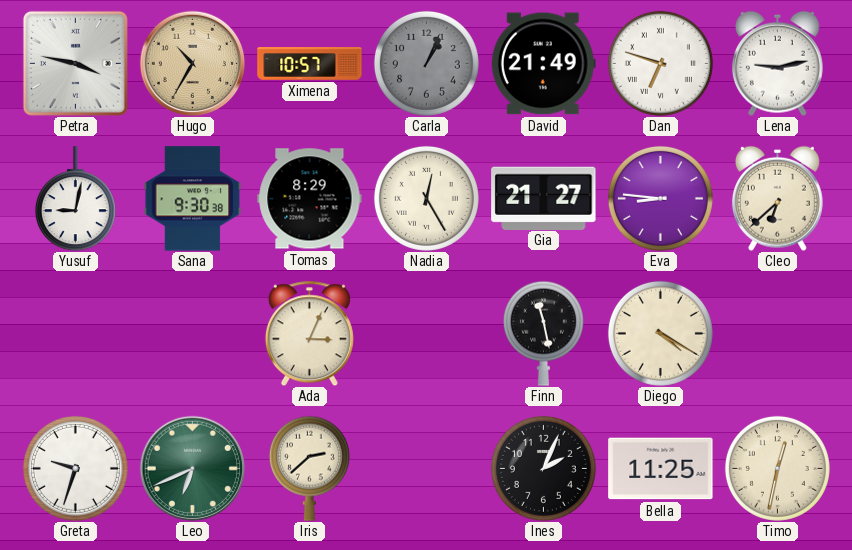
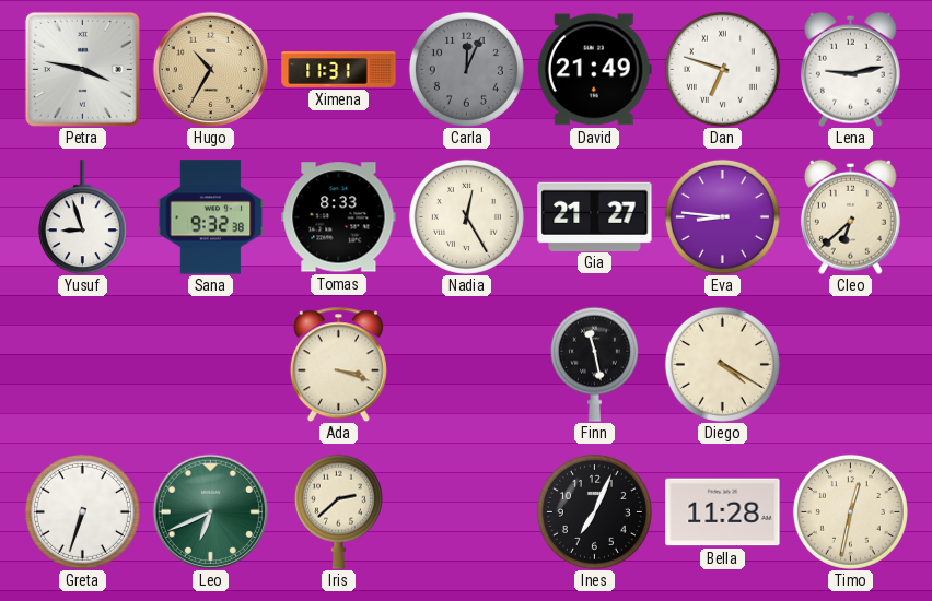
Ximena: 10:57 -> 11:31 (339, 70)
Carla: 1:04 -> 12:04 (466, 69)
Yusuf: 9:02 -> 8:57 (82, 217)
Sana: 9:30 -> 9:32 (211, 217)
Tomas: 8:29 -> 8:33 (339, 217)
Ada: 3:04 -> 3:18 (338, 364)
Greta: 9:33 -> 6:33 (82, 511)
Ines: 2:04 -> 7:04 (594, 511)
Bella: 11:25 -> 11:28 (723, 512)
